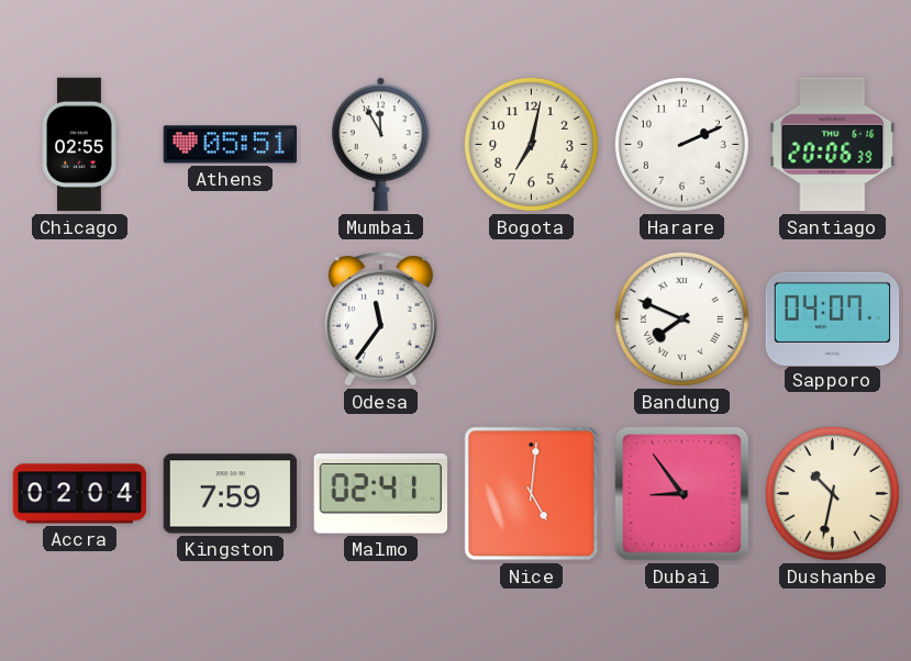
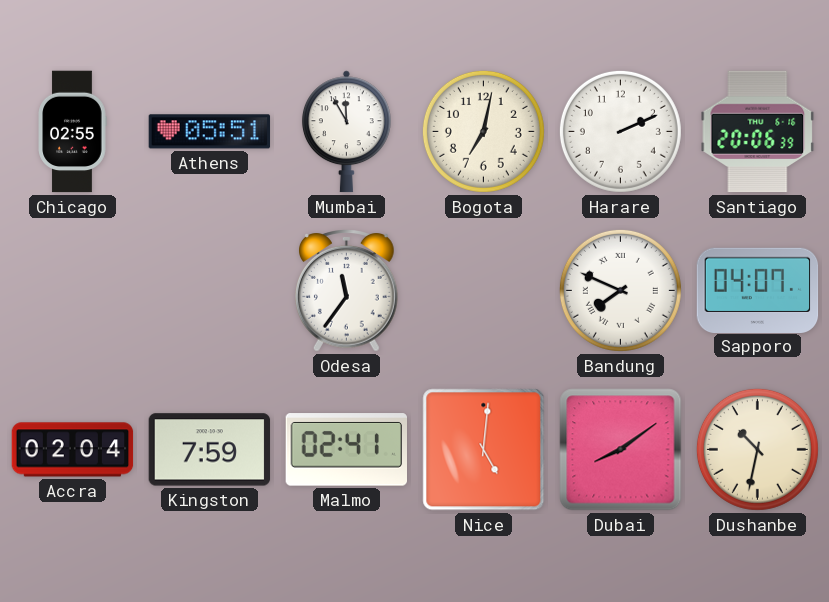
Dubai: 8:54 -> 8:09 (621, 450)
